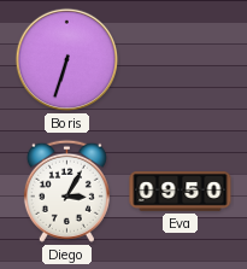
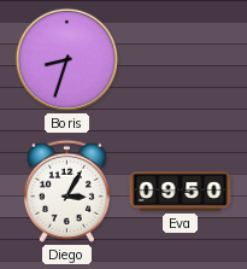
Boris: 6:33 -> 8:33 (67, 60)
